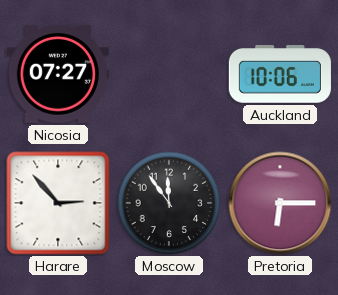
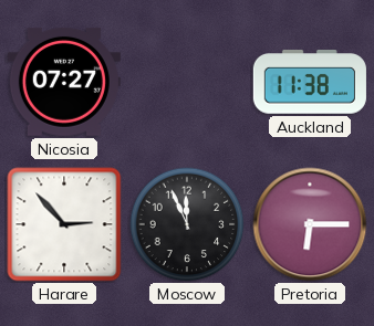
Auckland: 10:06 -> 11:38 (310, 83)
Moscow: 11:54 -> 11:56 (187, 224)
